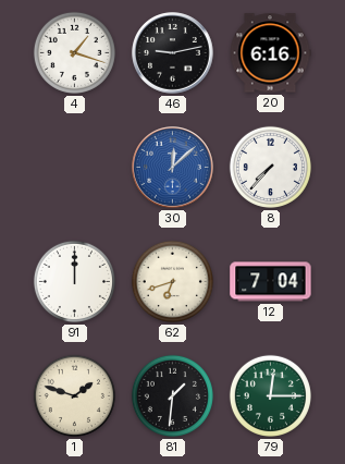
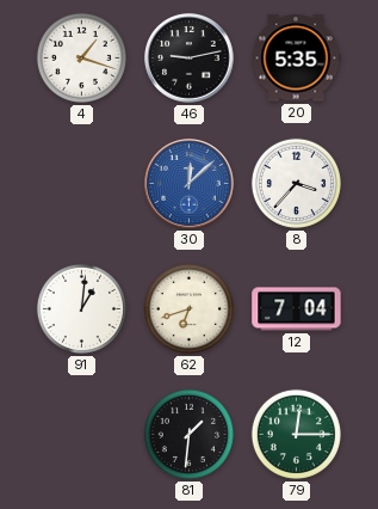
20: 6:16 -> 5:35 (296, 59)
8: 7:37 -> 3:37 (296, 183)
91: 12:00 -> 1:01 (81, 308)
1: 1:48 -> none (74, 395)
